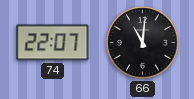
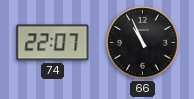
66: 11:01 -> 10:56 (143, 43)
